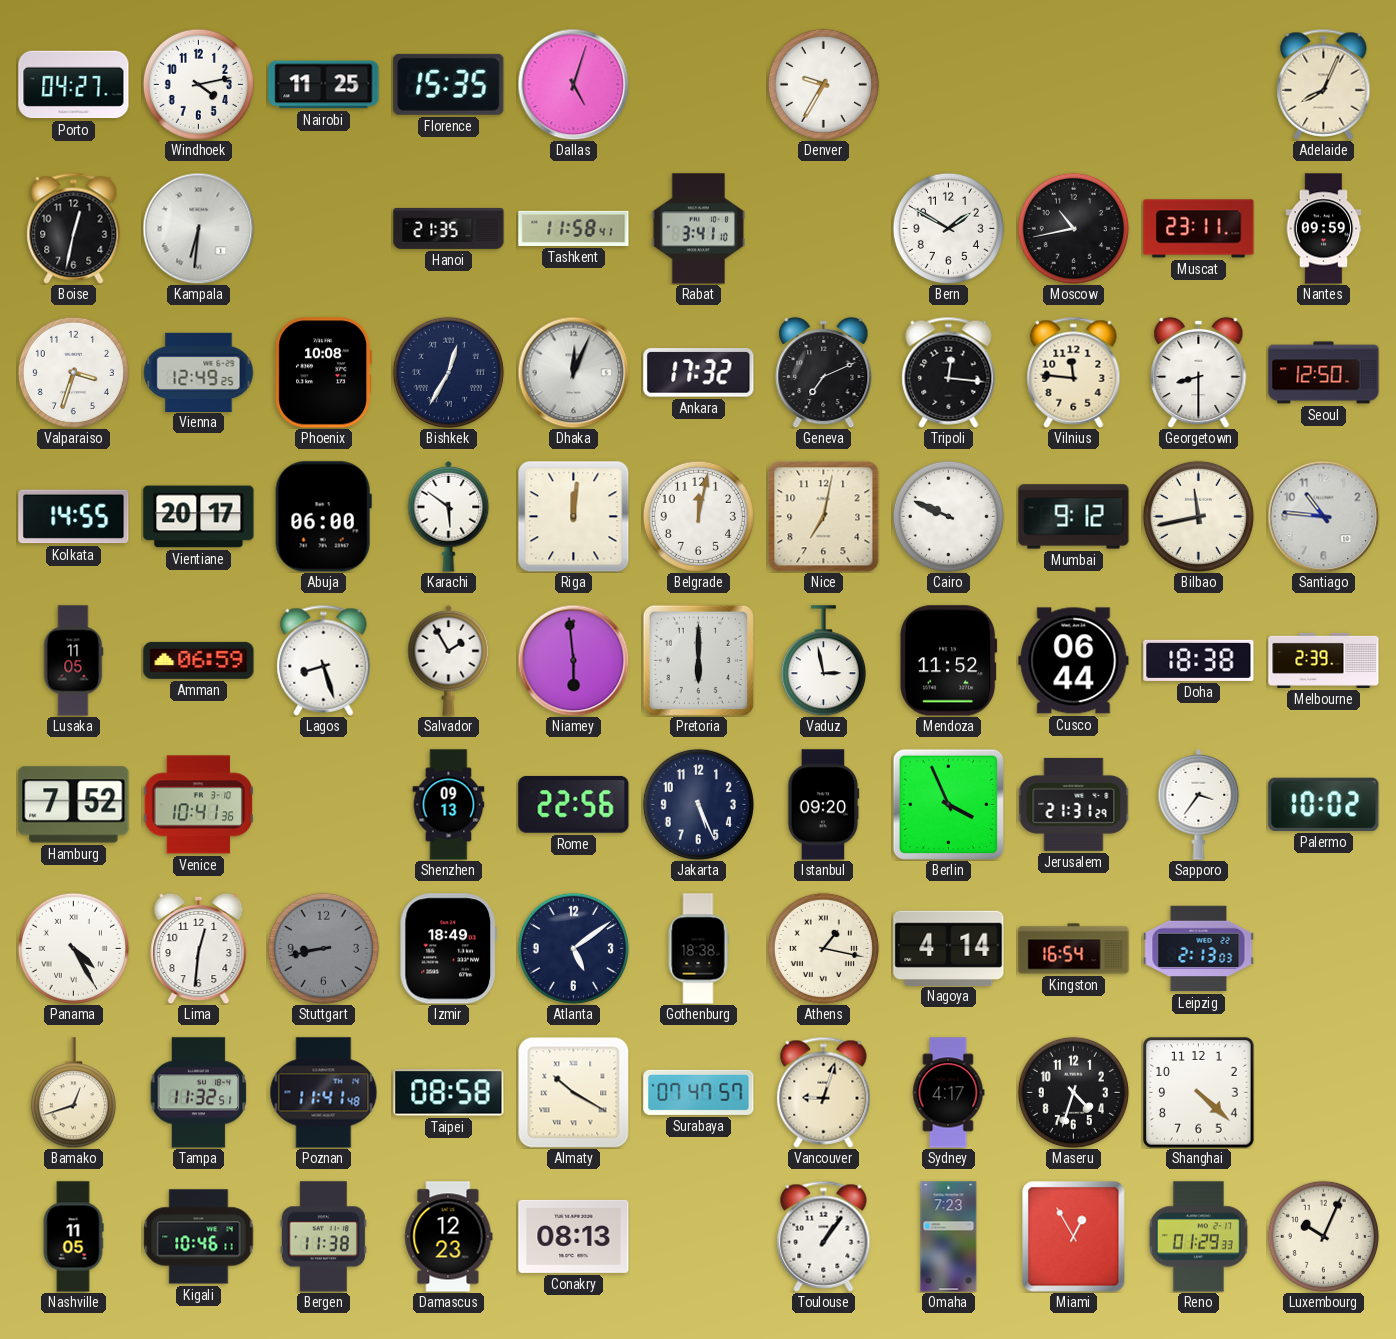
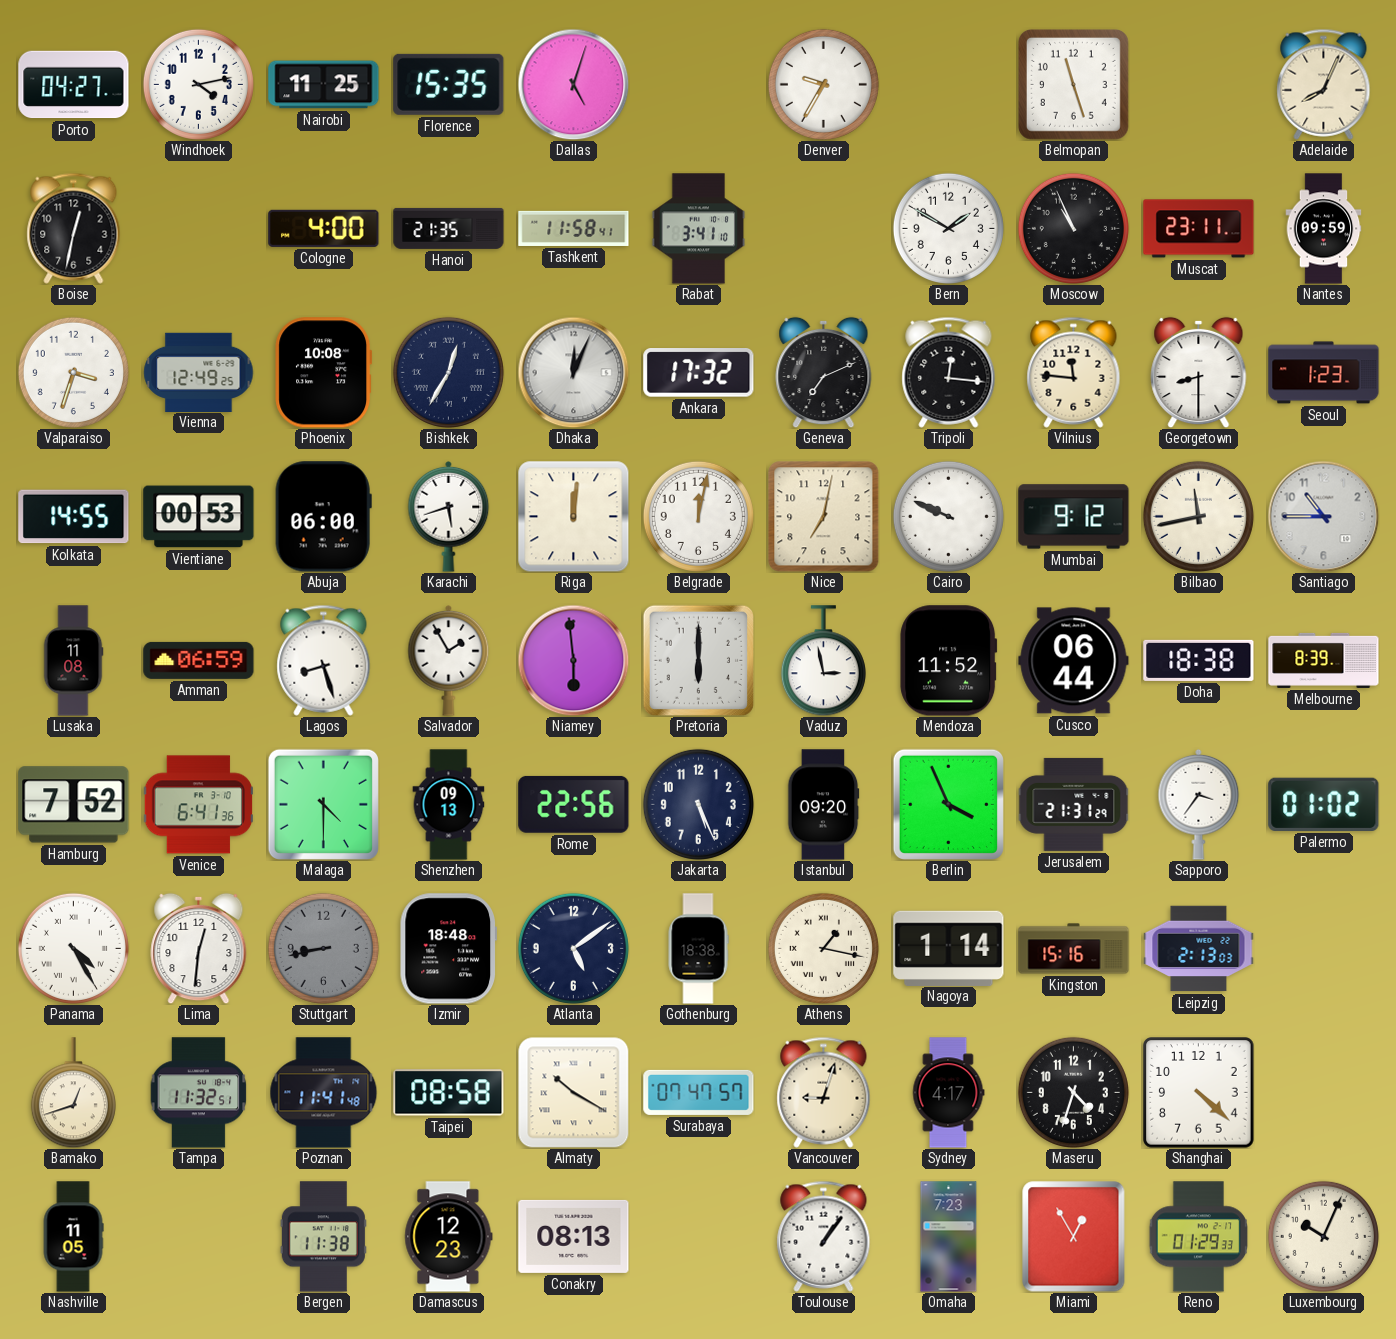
Belmopan: none -> 11:27 (1073, 84)
Kampala: 6:31 -> none (198, 228)
Cologne: none -> 4:00 (324, 228)
Moscow: 10:43 -> 10:56 (1073, 228)
Seoul: 12:50 -> 1:23 (1324, 373)
Vientiane: 20:17 -> 00:53 (199, 517)
Karachi: 5:51 -> 5:42 (449, 516)
Santiago: 10:46 -> 10:45 (1323, 516)
Lusaka: 11:05 -> 11:08 (73, 661)
Melbourne: 2:39 -> 8:39 (1324, 660)
Venice: 10:41 -> 6:41 (198, 805)
Malaga: none -> 4:30 (323, 804)
Palermo: 10:02 -> 01:02 (1324, 804)
Izmir: 18:49 -> 18:48 (448, 949)
Nagoya: 4:14 -> 1:14 (949, 948)
Kingston: 16:54 -> 15:16 (1074, 949)
Kigali: 10:46 -> none (199, 1237)
